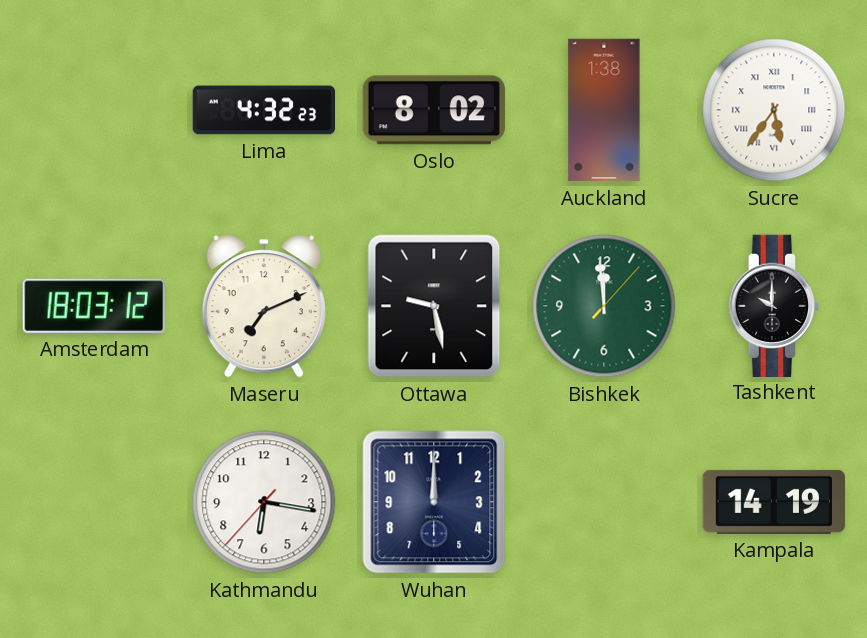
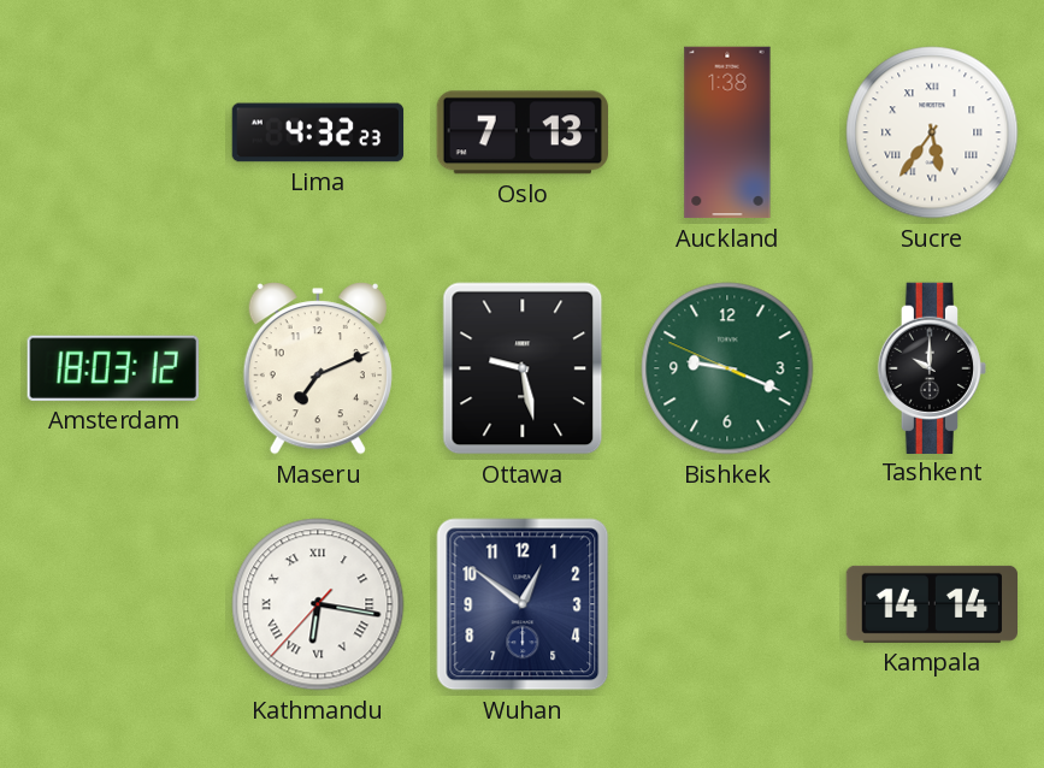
Oslo: 8:02 -> 7:13 (523, 132)
Bishkek: 11:59 -> 9:18 (727, 368)
Kathmandu numerals: Arabic -> Roman (318, 604)
Wuhan: 12:00 -> 12:51 (523, 604)
Kampala: 14:19 -> 14:14 (931, 604)
